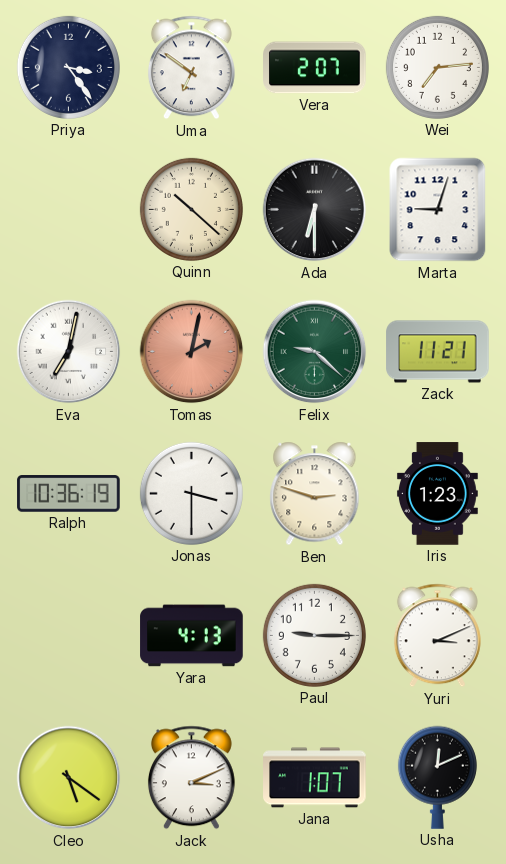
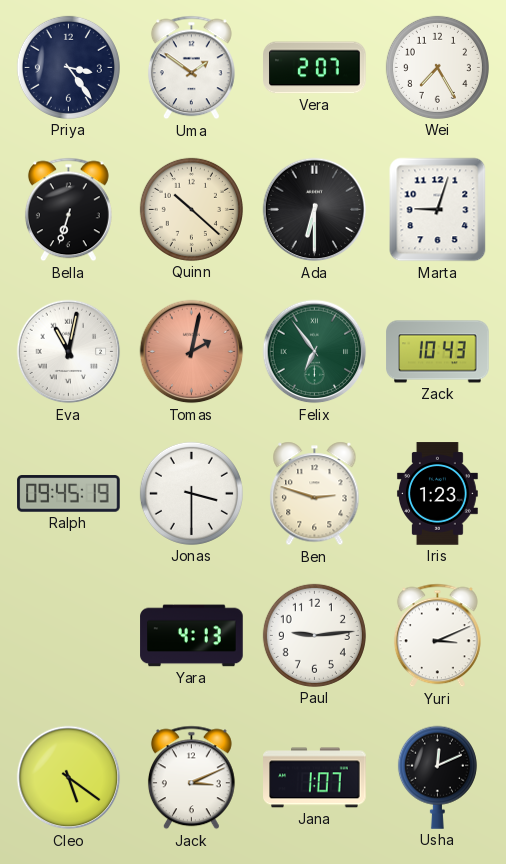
Uma: 6:51 -> 1:51 (191, 68)
Wei: 7:14 -> 7:25 (437, 67)
Bella: none -> 6:33 (68, 210)
Eva: 7:02 -> 11:02 (69, 352)
Felix: 9:22 -> 6:54 (315, 352)
Zack: 11:21 -> 10:43 (438, 352)
Ralph: 10:36 -> 09:45 (69, 494)
Paul: 9:15 -> 9:14 (314, 635)
